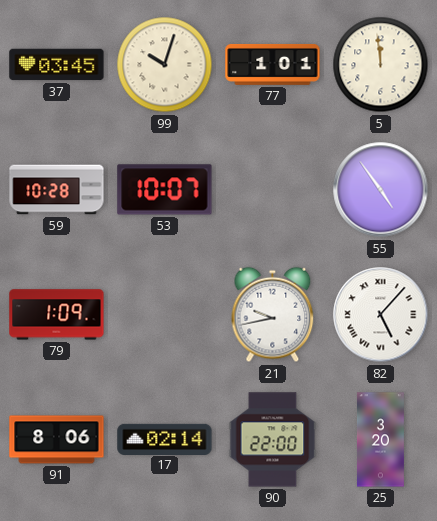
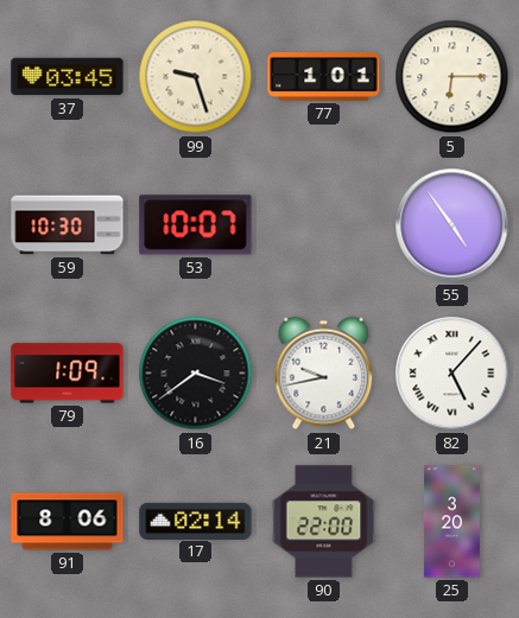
99: 10:03 -> 9:27 (196, 77)
5: 11:59 -> 6:15 (452, 77)
59: 10:28 -> 10:30 (68, 225)
16: none -> 3:39 (196, 374)
